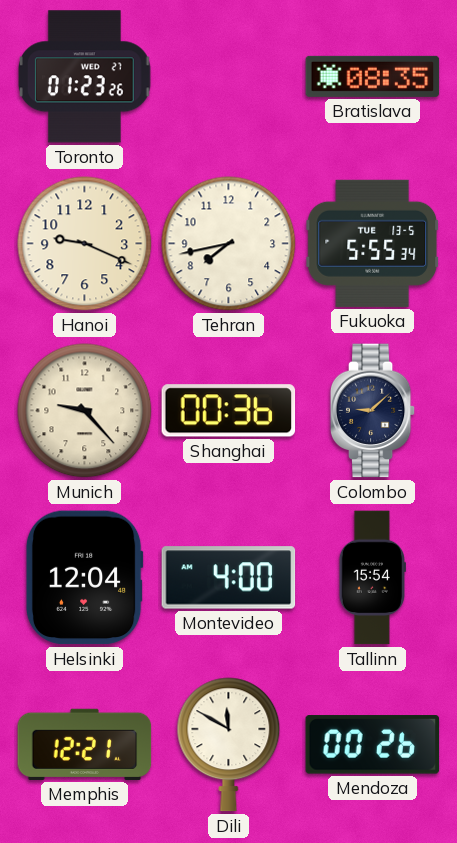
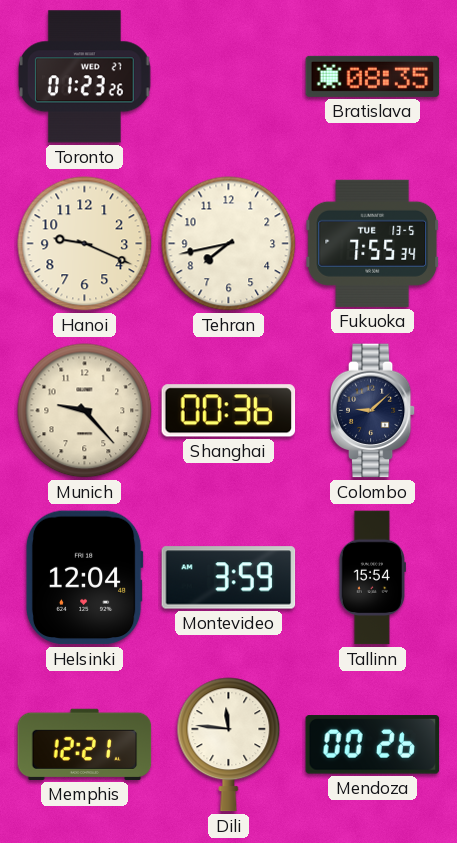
Fukuoka: 5:55 -> 7:55 (373, 243)
Montevideo: 4:00 -> 3:59 (229, 578)
Dili: 11:50 -> 11:46 (229, 745)
